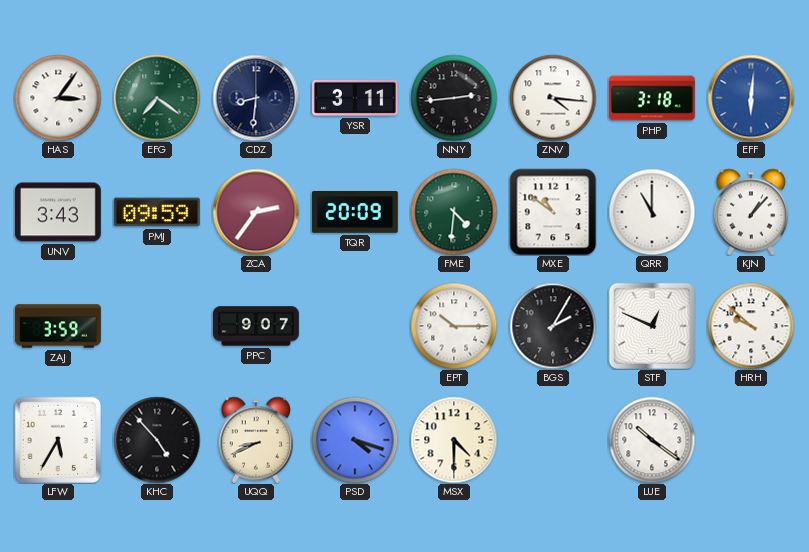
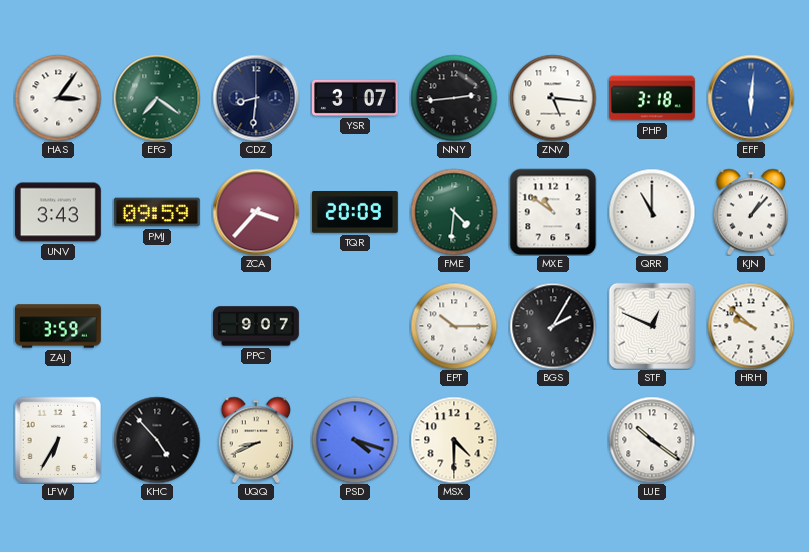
YSR: 3:11 -> 3:07 (356, 98)
ZNV: 4:16 -> 5:16 (553, 98)
ZCA: 2:36 -> 3:37 (256, 212)
LFW: 5:35 -> 6:35 (57, 439)
